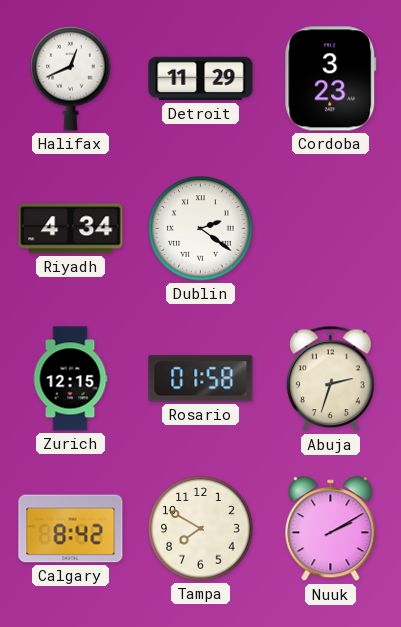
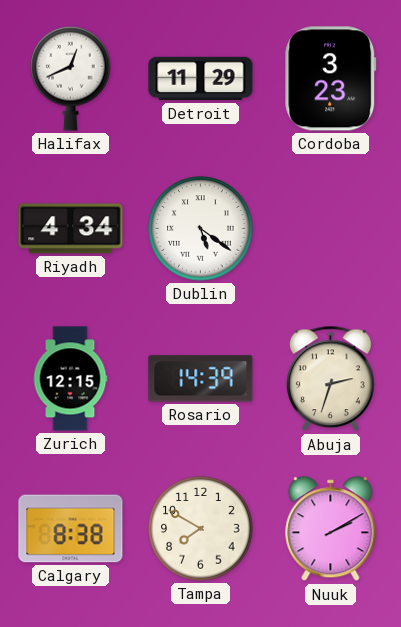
Dublin: 2:21 -> 5:21 (201, 229)
Rosario: 01:58 -> 14:39 (201, 379)
Calgary: 8:42 -> 8:38 (71, 529)
